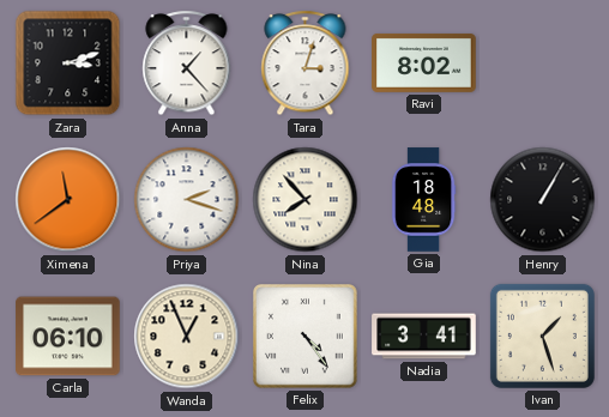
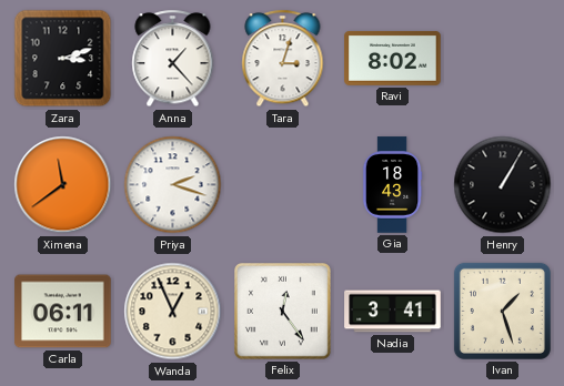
Nina: 7:53 -> none (306, 200)
Gia: 18:48 -> 18:43 (392, 185)
Carla: 06:10 -> 06:11 (63, 312)
Felix: 4:24 -> 12:24 (283, 312)
